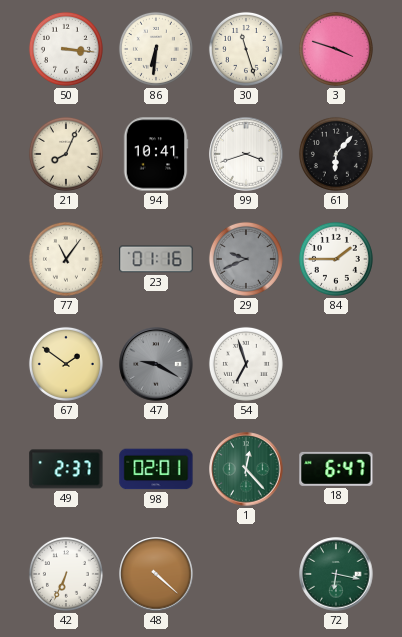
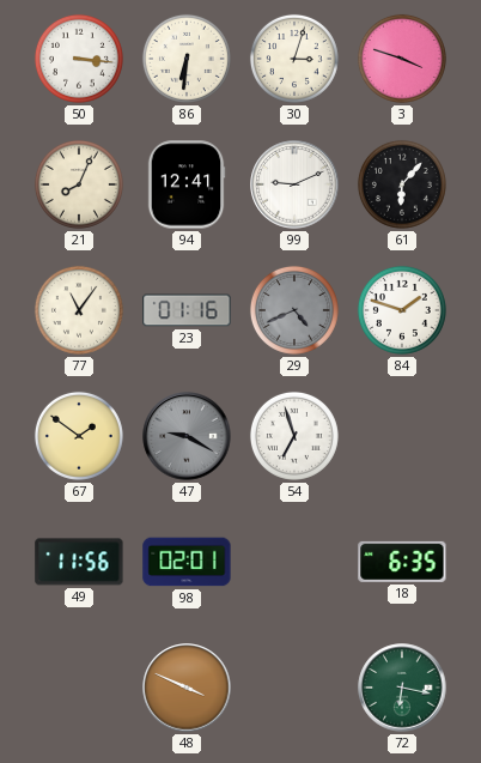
30: 11:27 -> 3:03 (294, 59)
94: 10:41 -> 12:41 (187, 184)
99: 3:42 -> 9:11 (294, 184)
29: 9:41 -> 4:41 (294, 310)
84: 1:45 -> 1:48 (402, 310)
49: 2:37 -> 11:56 (79, 562)
1: 12:23 -> none (246, 469)
18: 6:47 -> 6:35 (402, 562)
42: 6:34 -> none (66, 574)
48: 4:22 -> 3:49 (187, 688)
